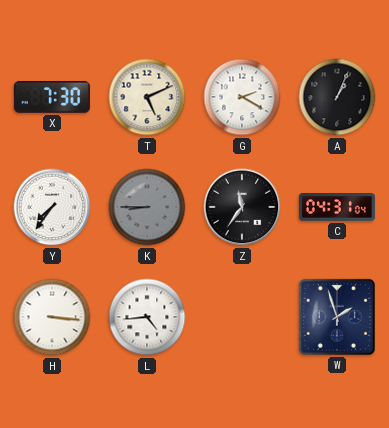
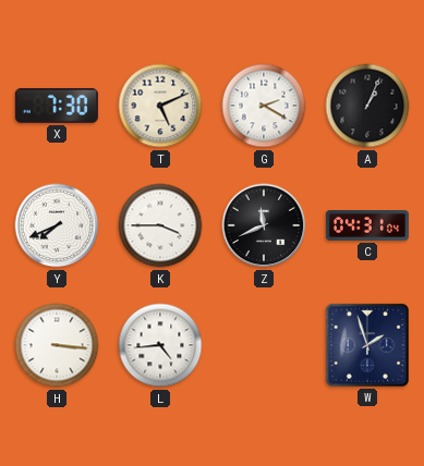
Y: 7:36 -> 7:41 (57, 225)
K: 8:45 -> 3:45 (160, 225)
K dial: grey -> white (160, 225)
Z: 11:36 -> 11:41 (264, 225)
